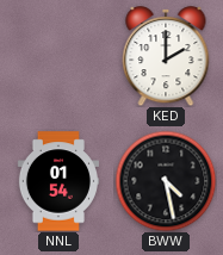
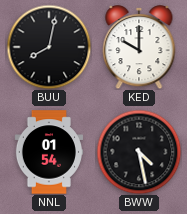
BUU: none -> 8:02 (49, 47)
KED: 2:00 -> 10:00 (139, 47)
